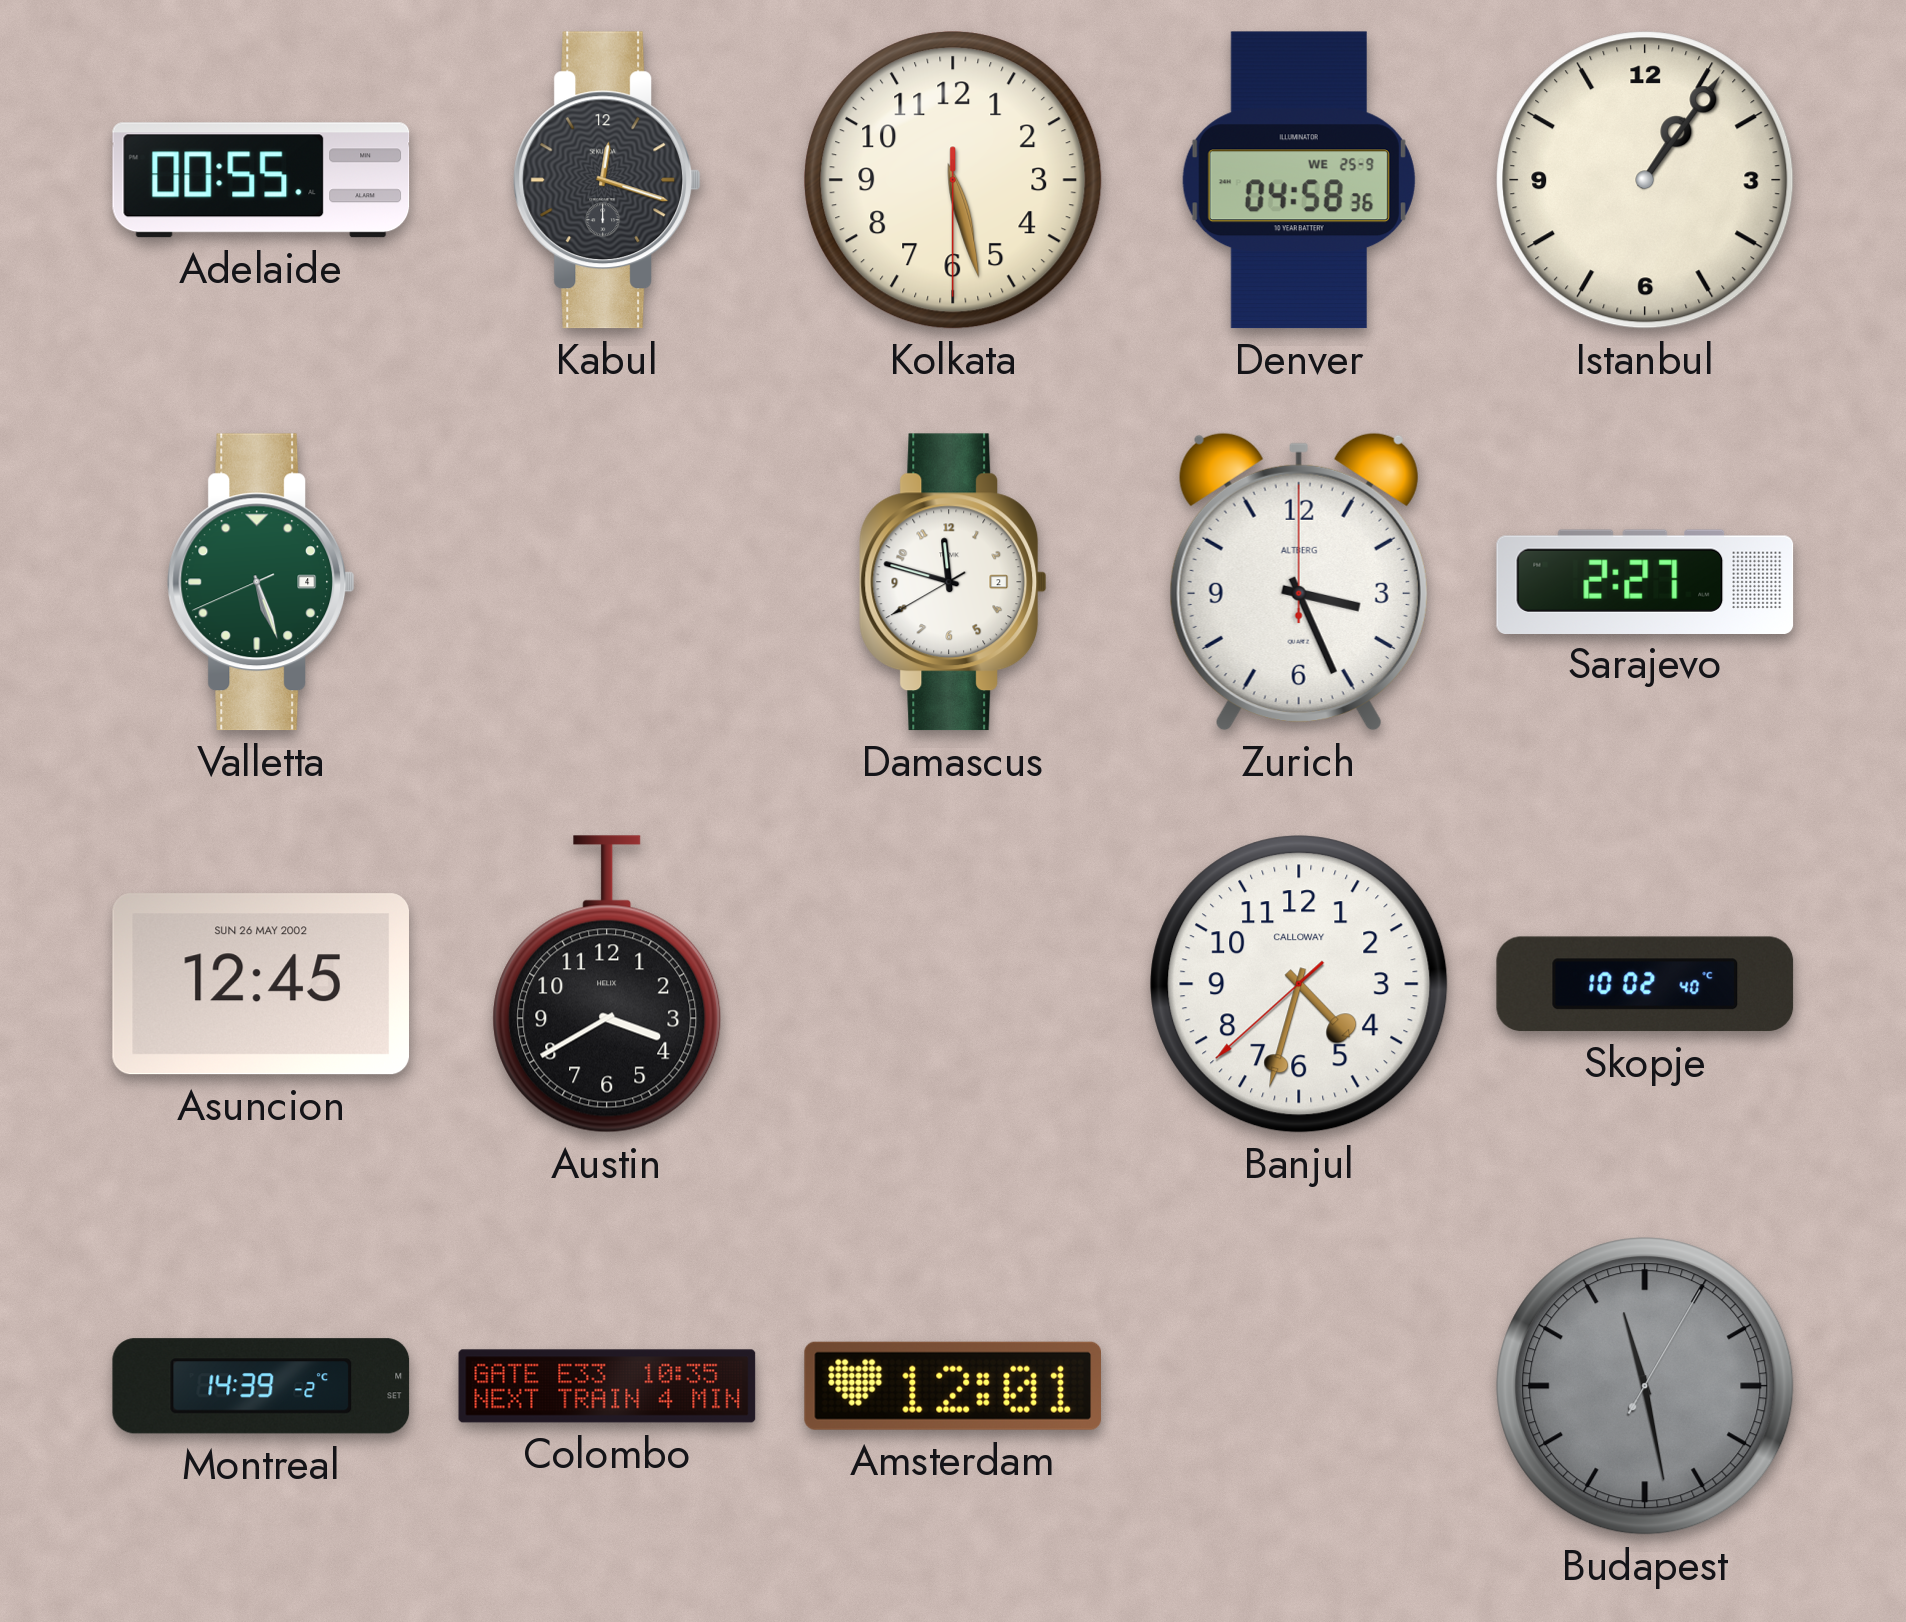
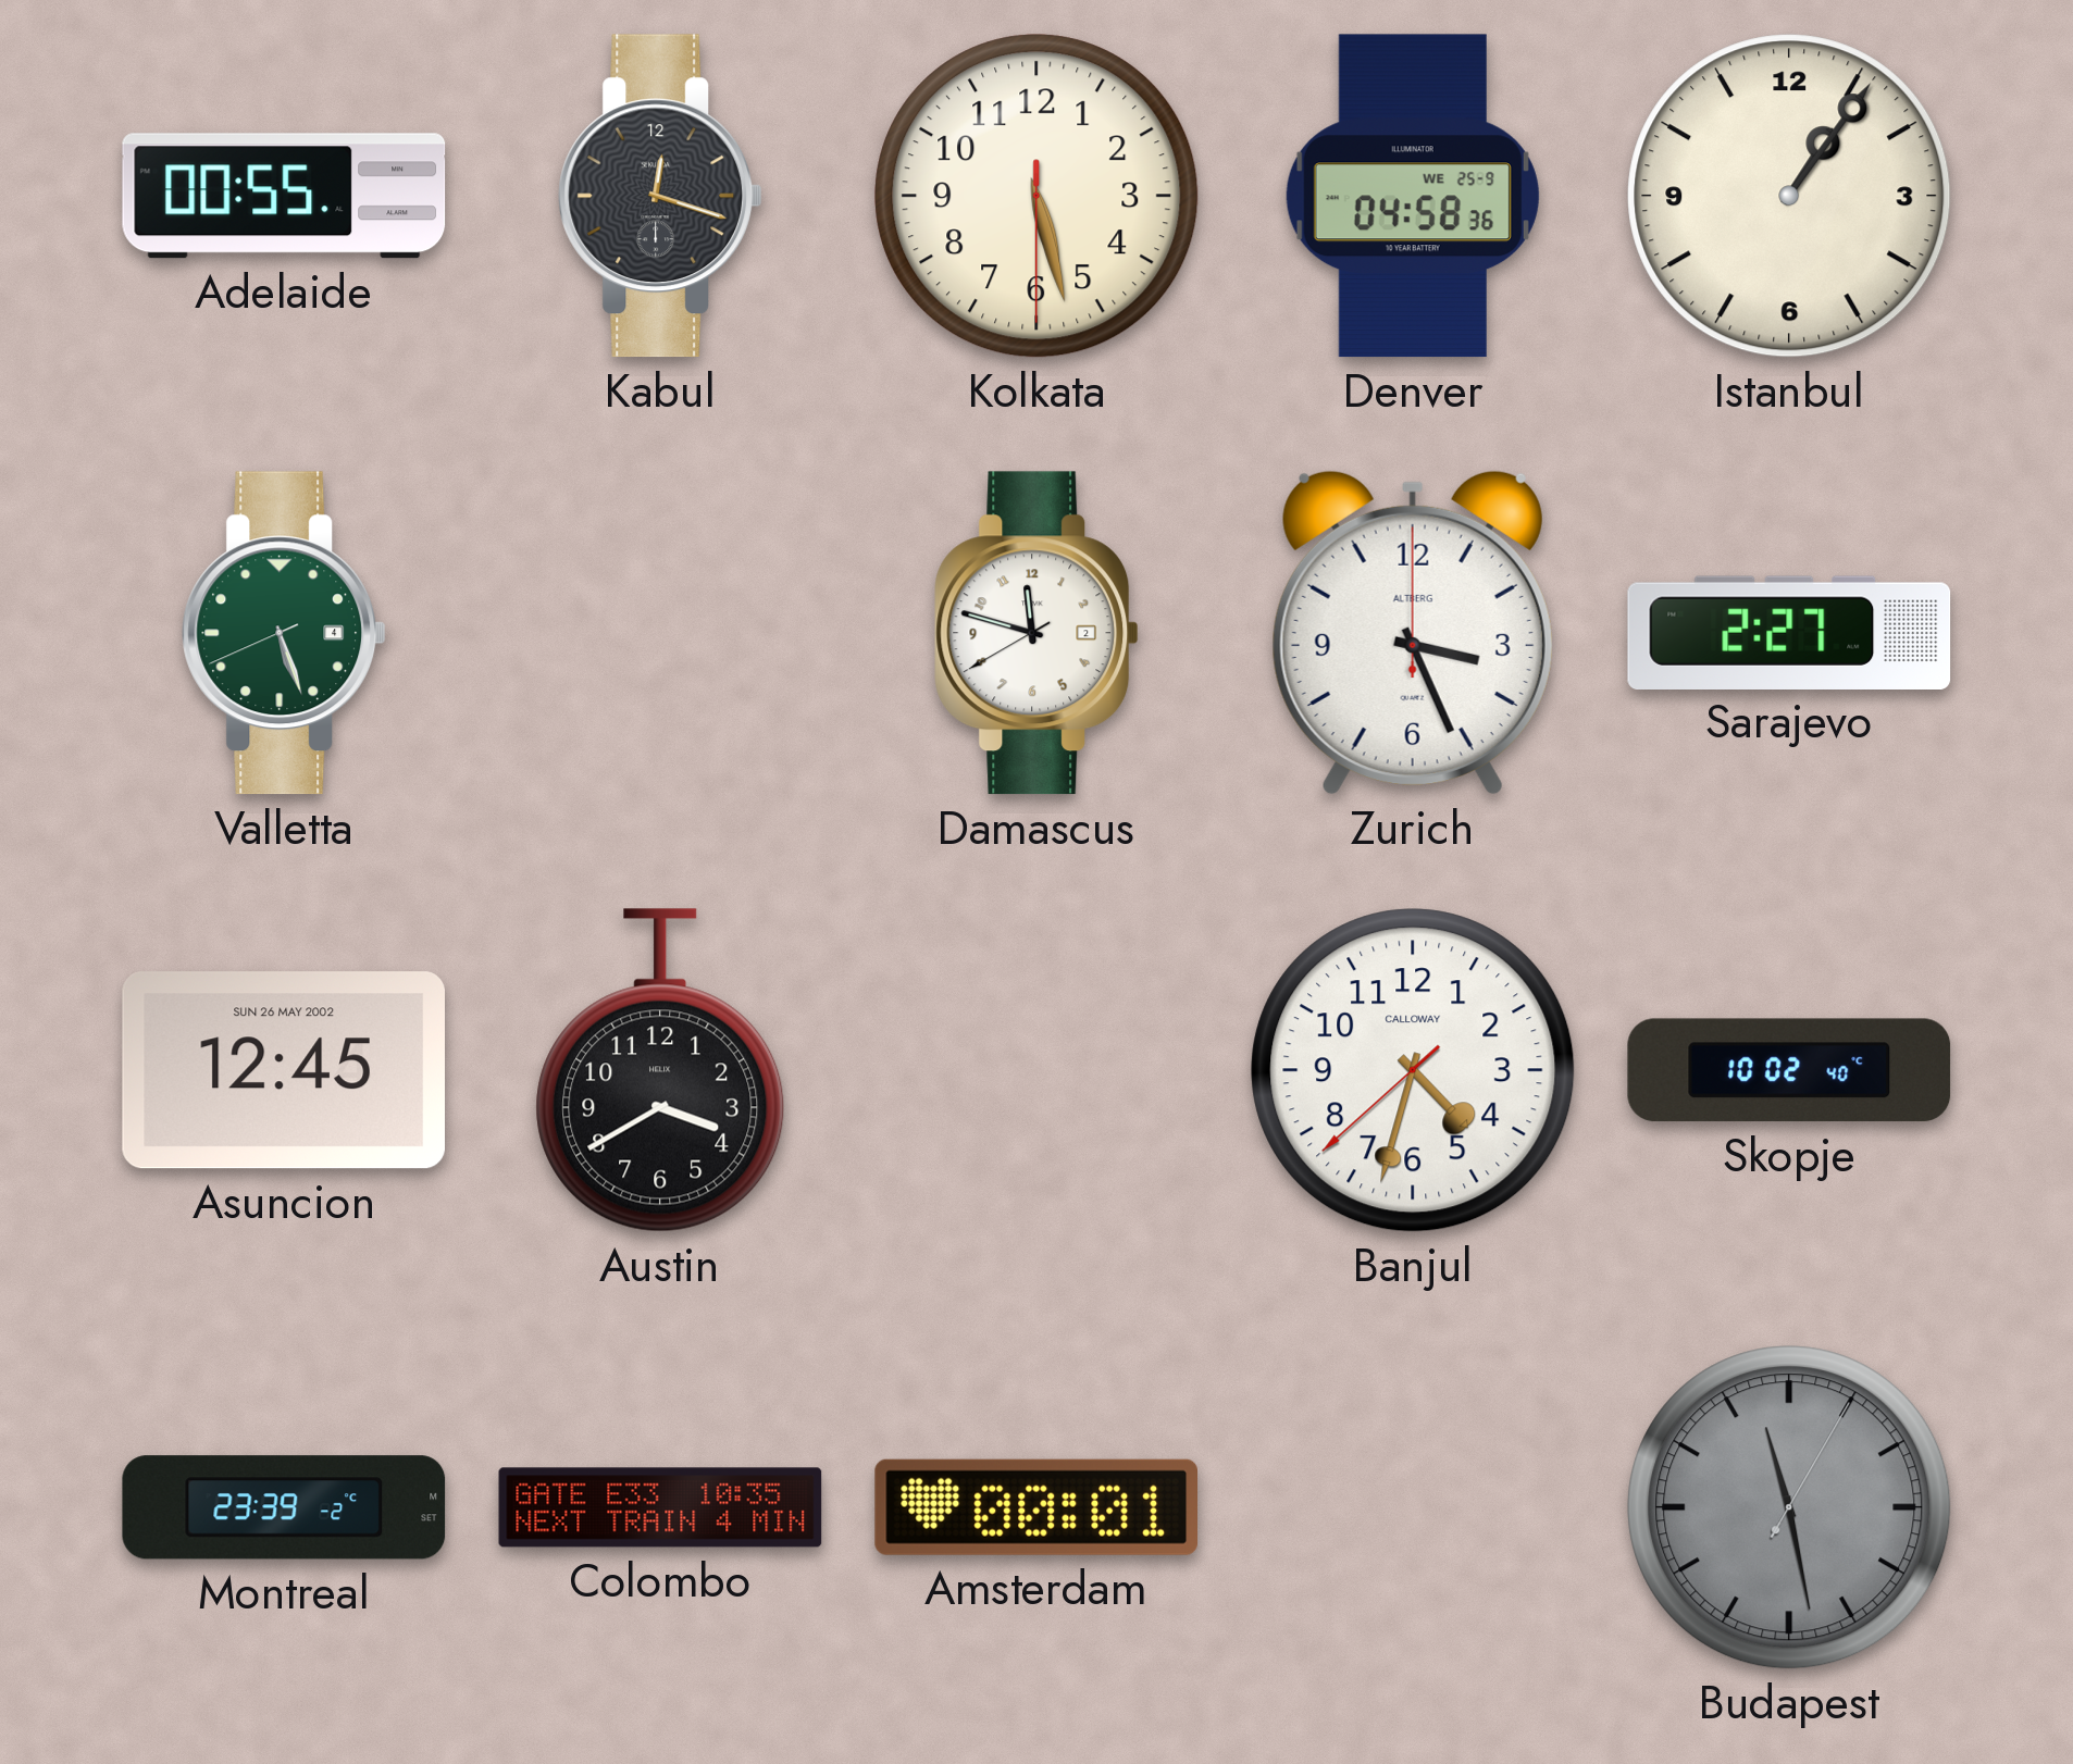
Montreal: 14:39 -> 23:39 (284, 1507)
Amsterdam: 12:01 -> 00:01 (1035, 1507)
